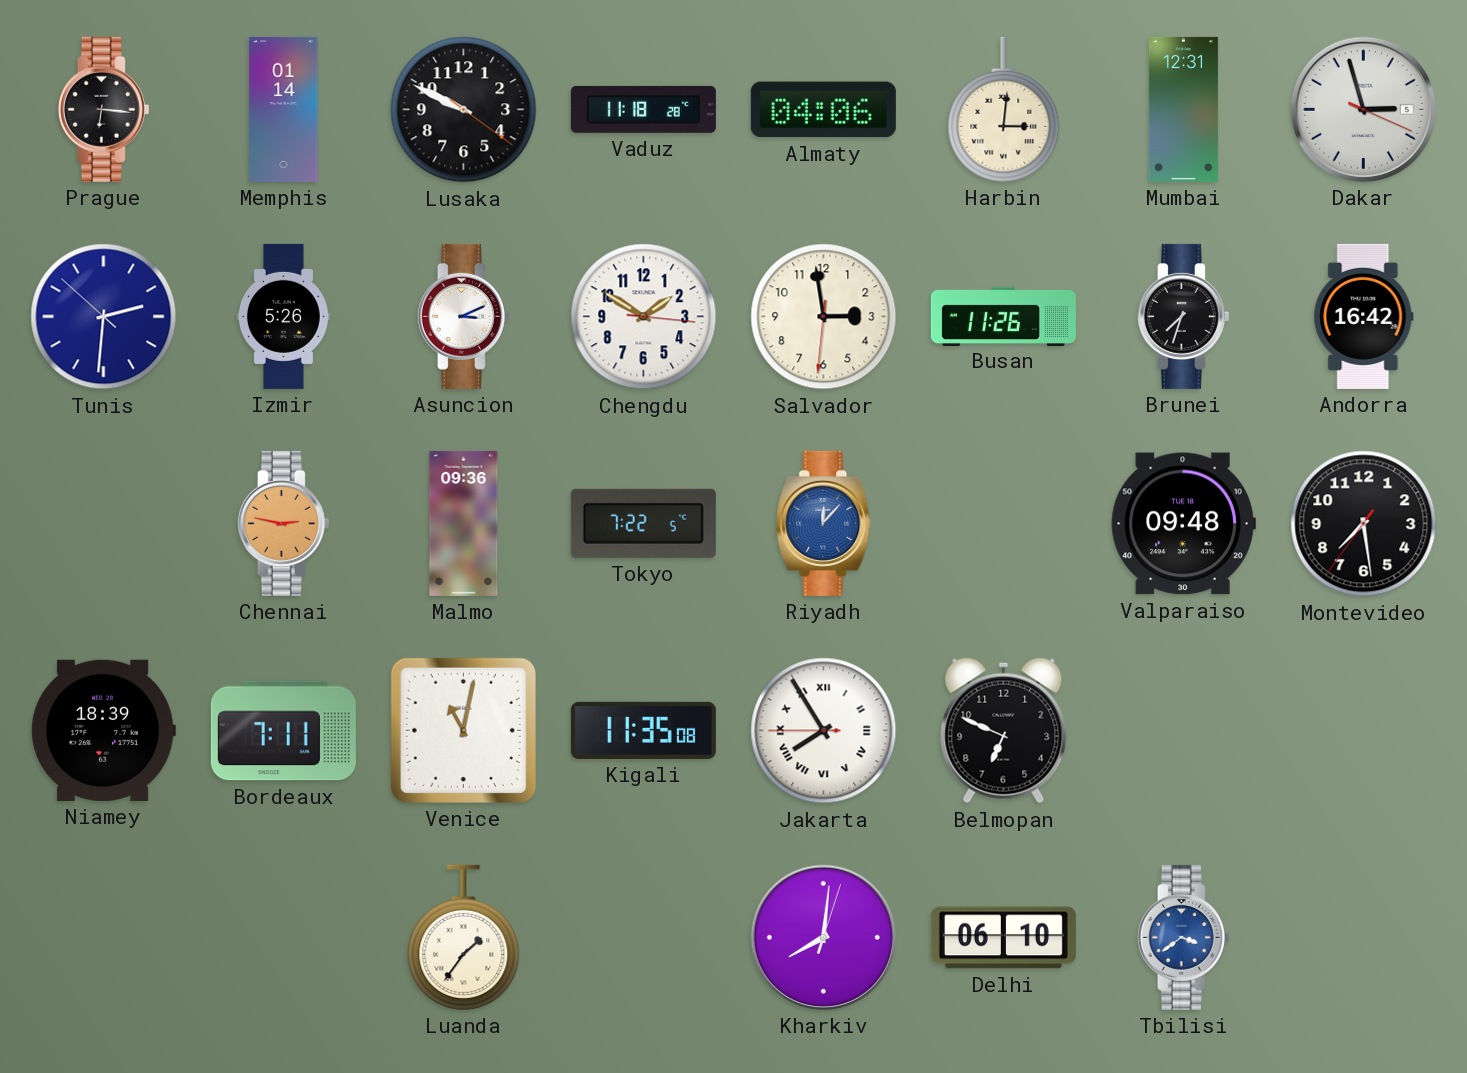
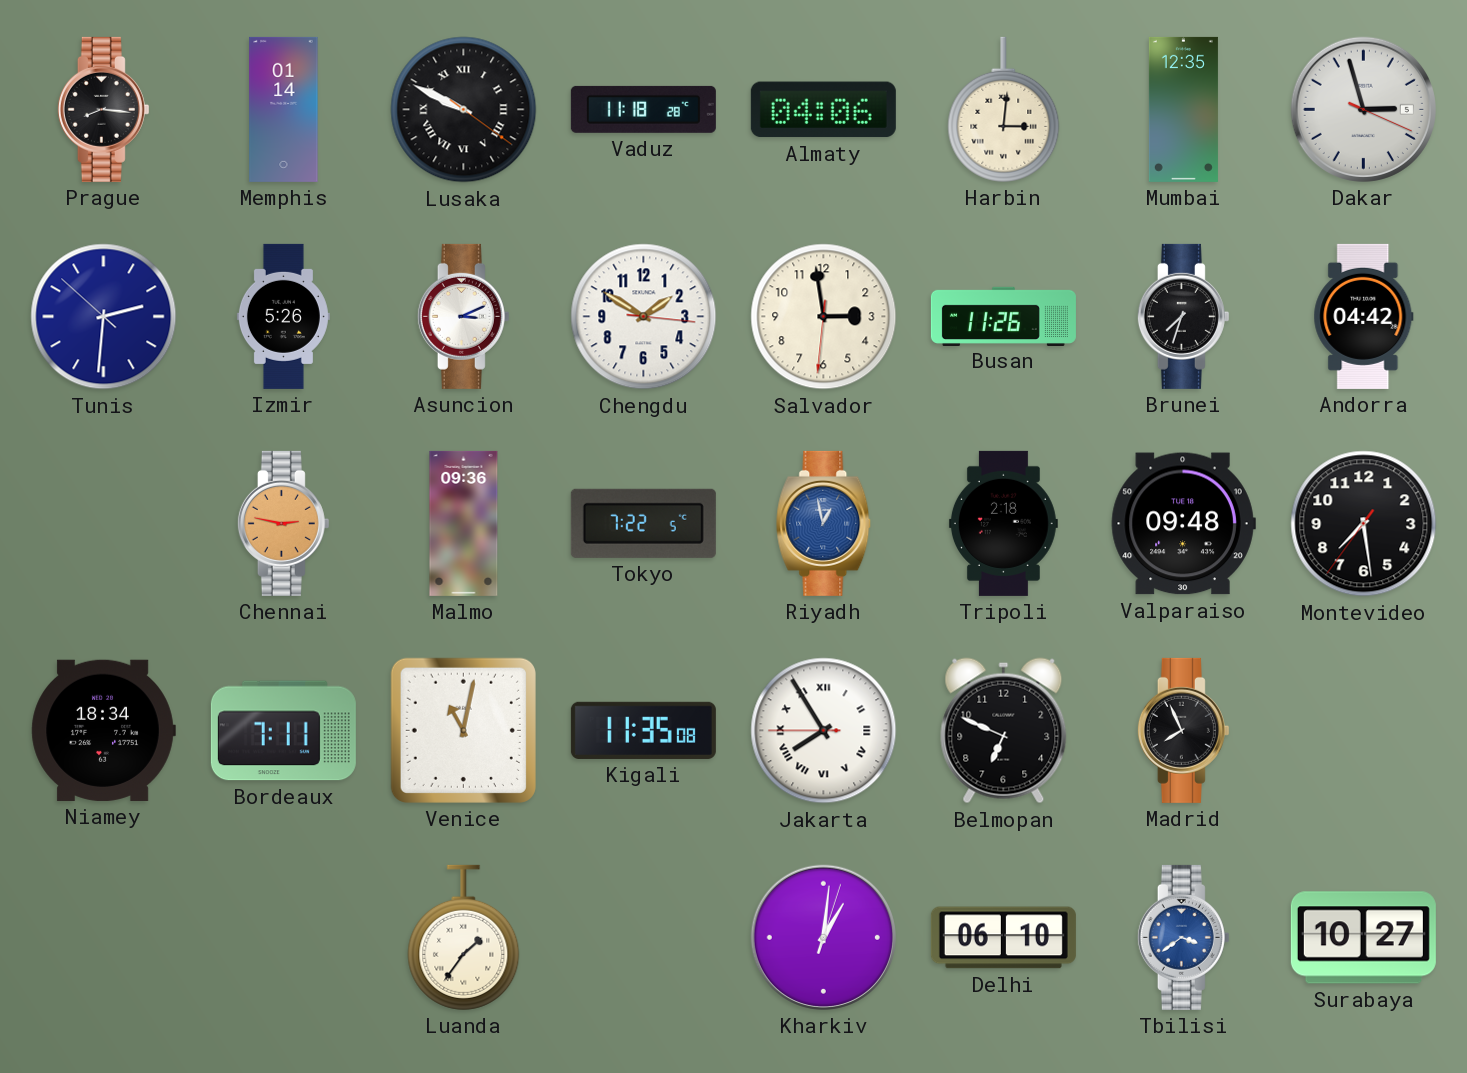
Prague: 6:16 -> 8:16 (103, 109)
Lusaka numerals: Arabic -> Roman (464, 110)
Mumbai: 12:31 -> 12:35 (1183, 109)
Andorra: 16:42 -> 04:42 (1364, 316)
Riyadh: 12:07 -> 12:58 (824, 523)
Tripoli: none -> 2:18 (1003, 523)
Niamey: 18:39 -> 18:34 (103, 730)
Madrid: none -> 7:56 (1183, 730)
Kharkiv: 8:01 -> 1:01 (823, 937)
Surabaya: none -> 10:27 (1363, 938)
